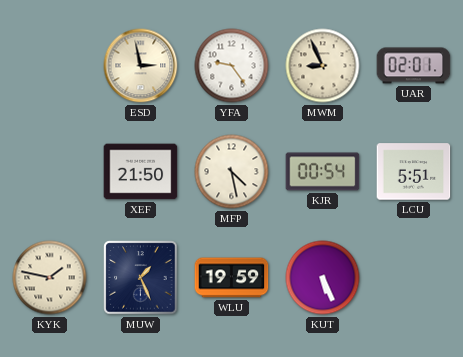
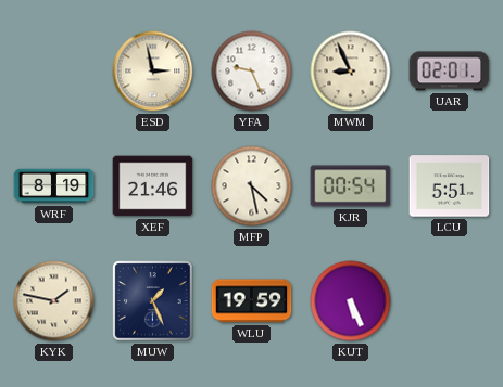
YFA: 9:24 -> 9:26 (252, 72)
WRF: none -> 8:19 (54, 186)
XEF: 21:50 -> 21:46 (153, 186)
